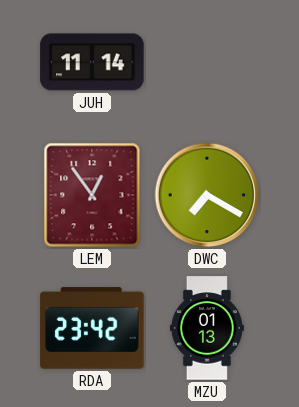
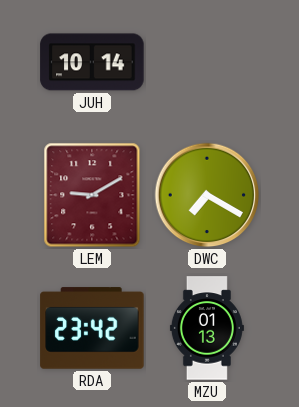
JUH: 11:14 -> 10:14 (92, 62)
LEM: 12:54 -> 9:10 (92, 195)
